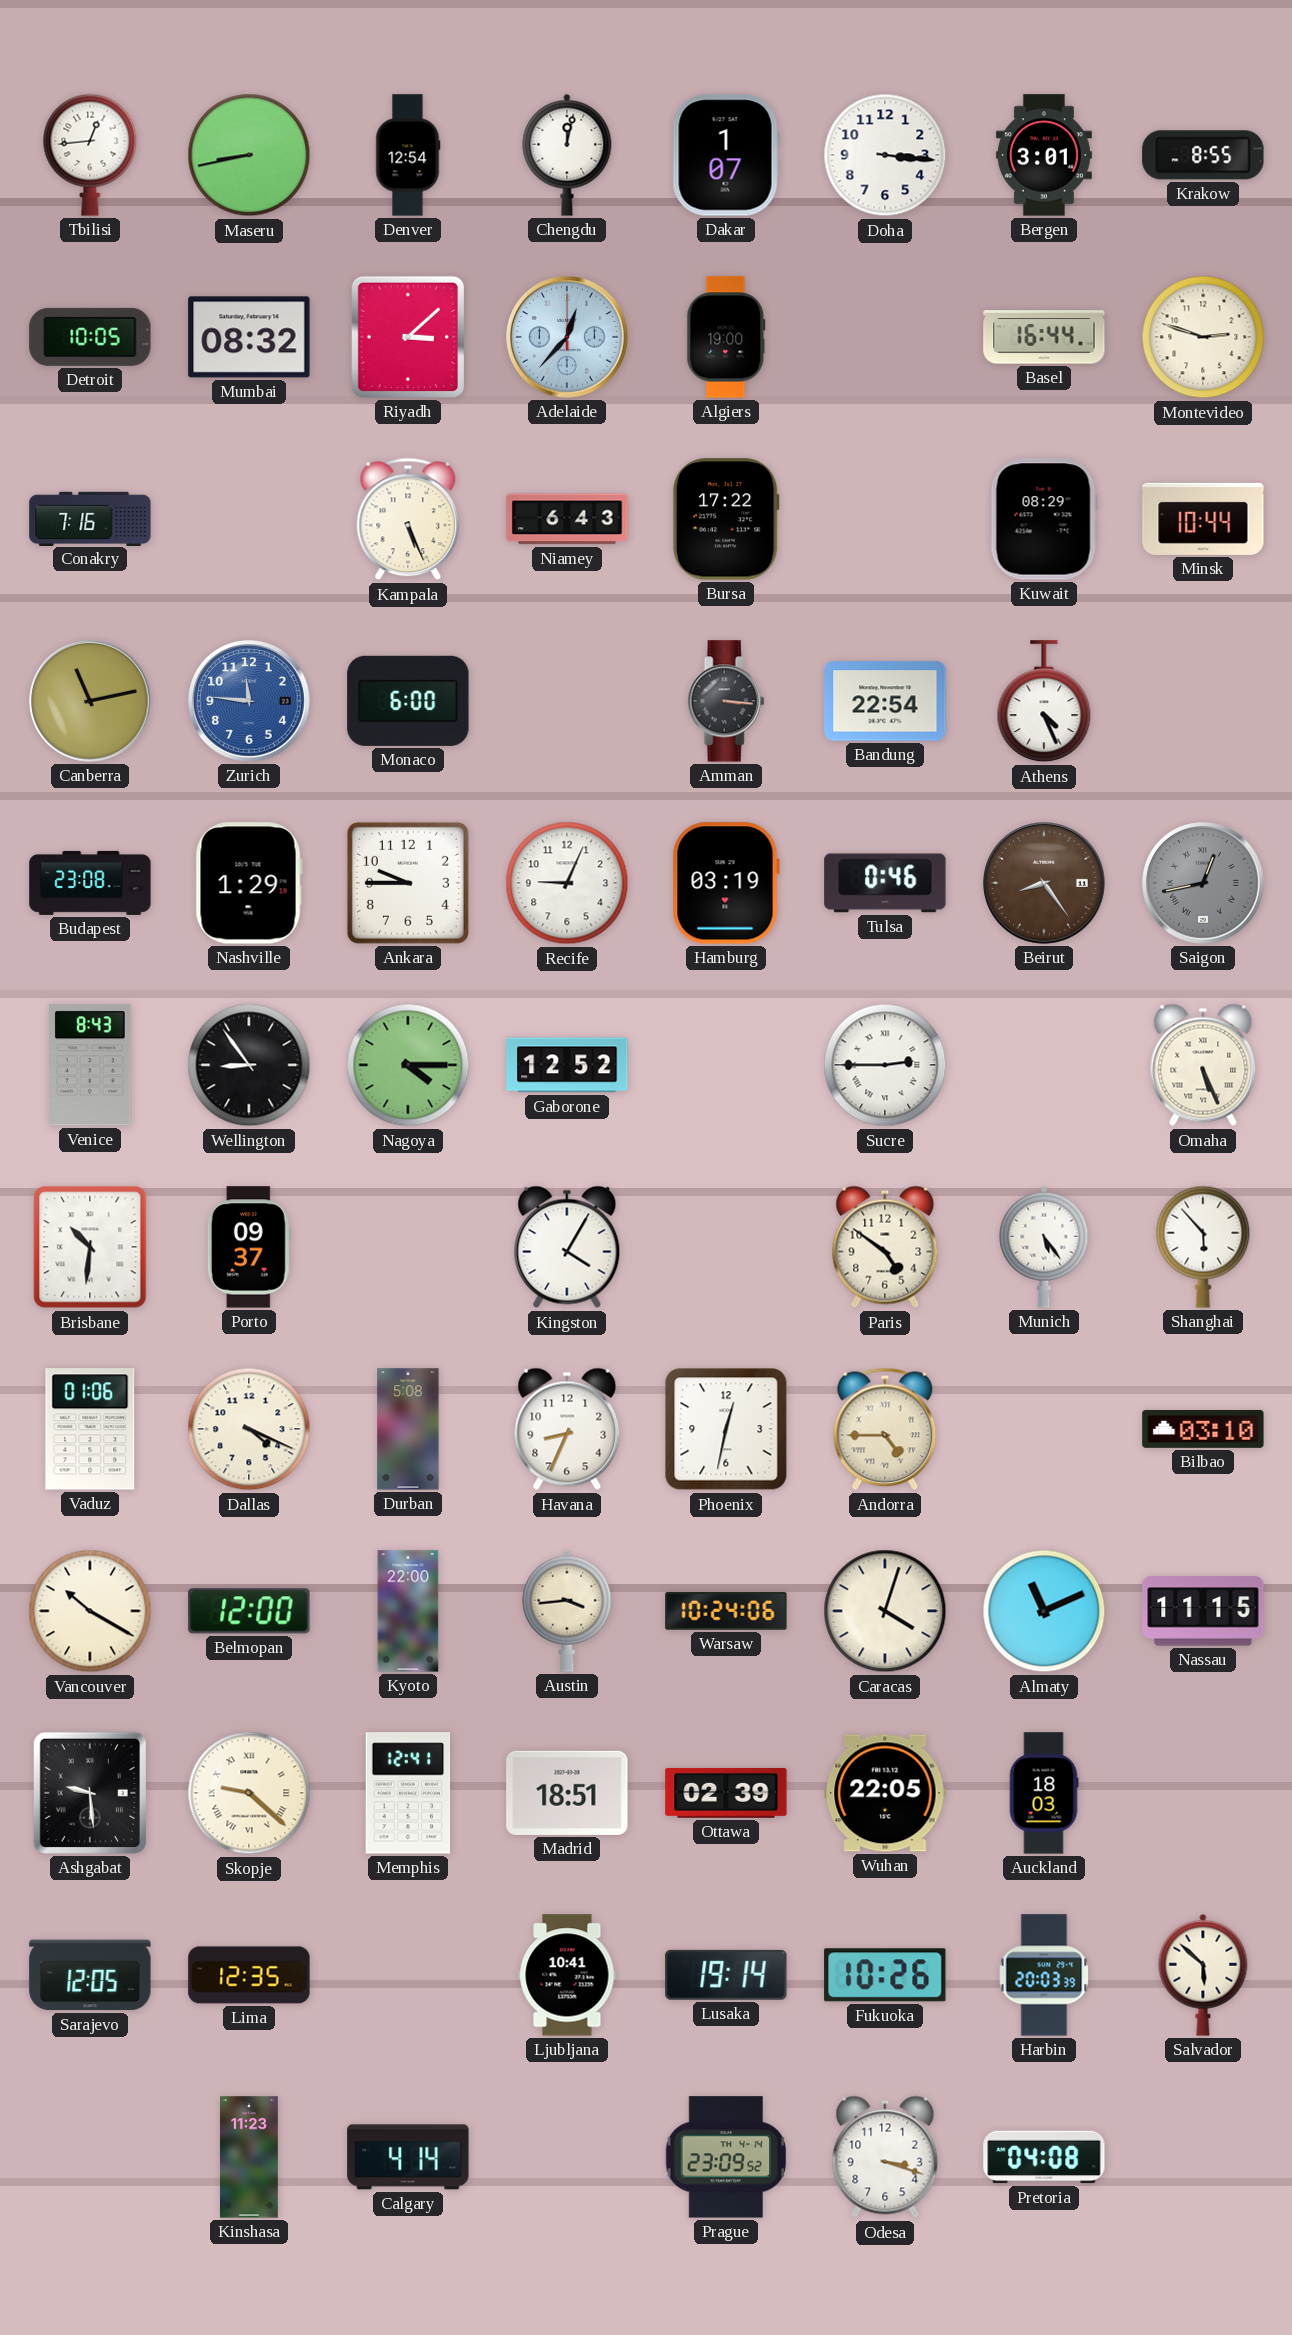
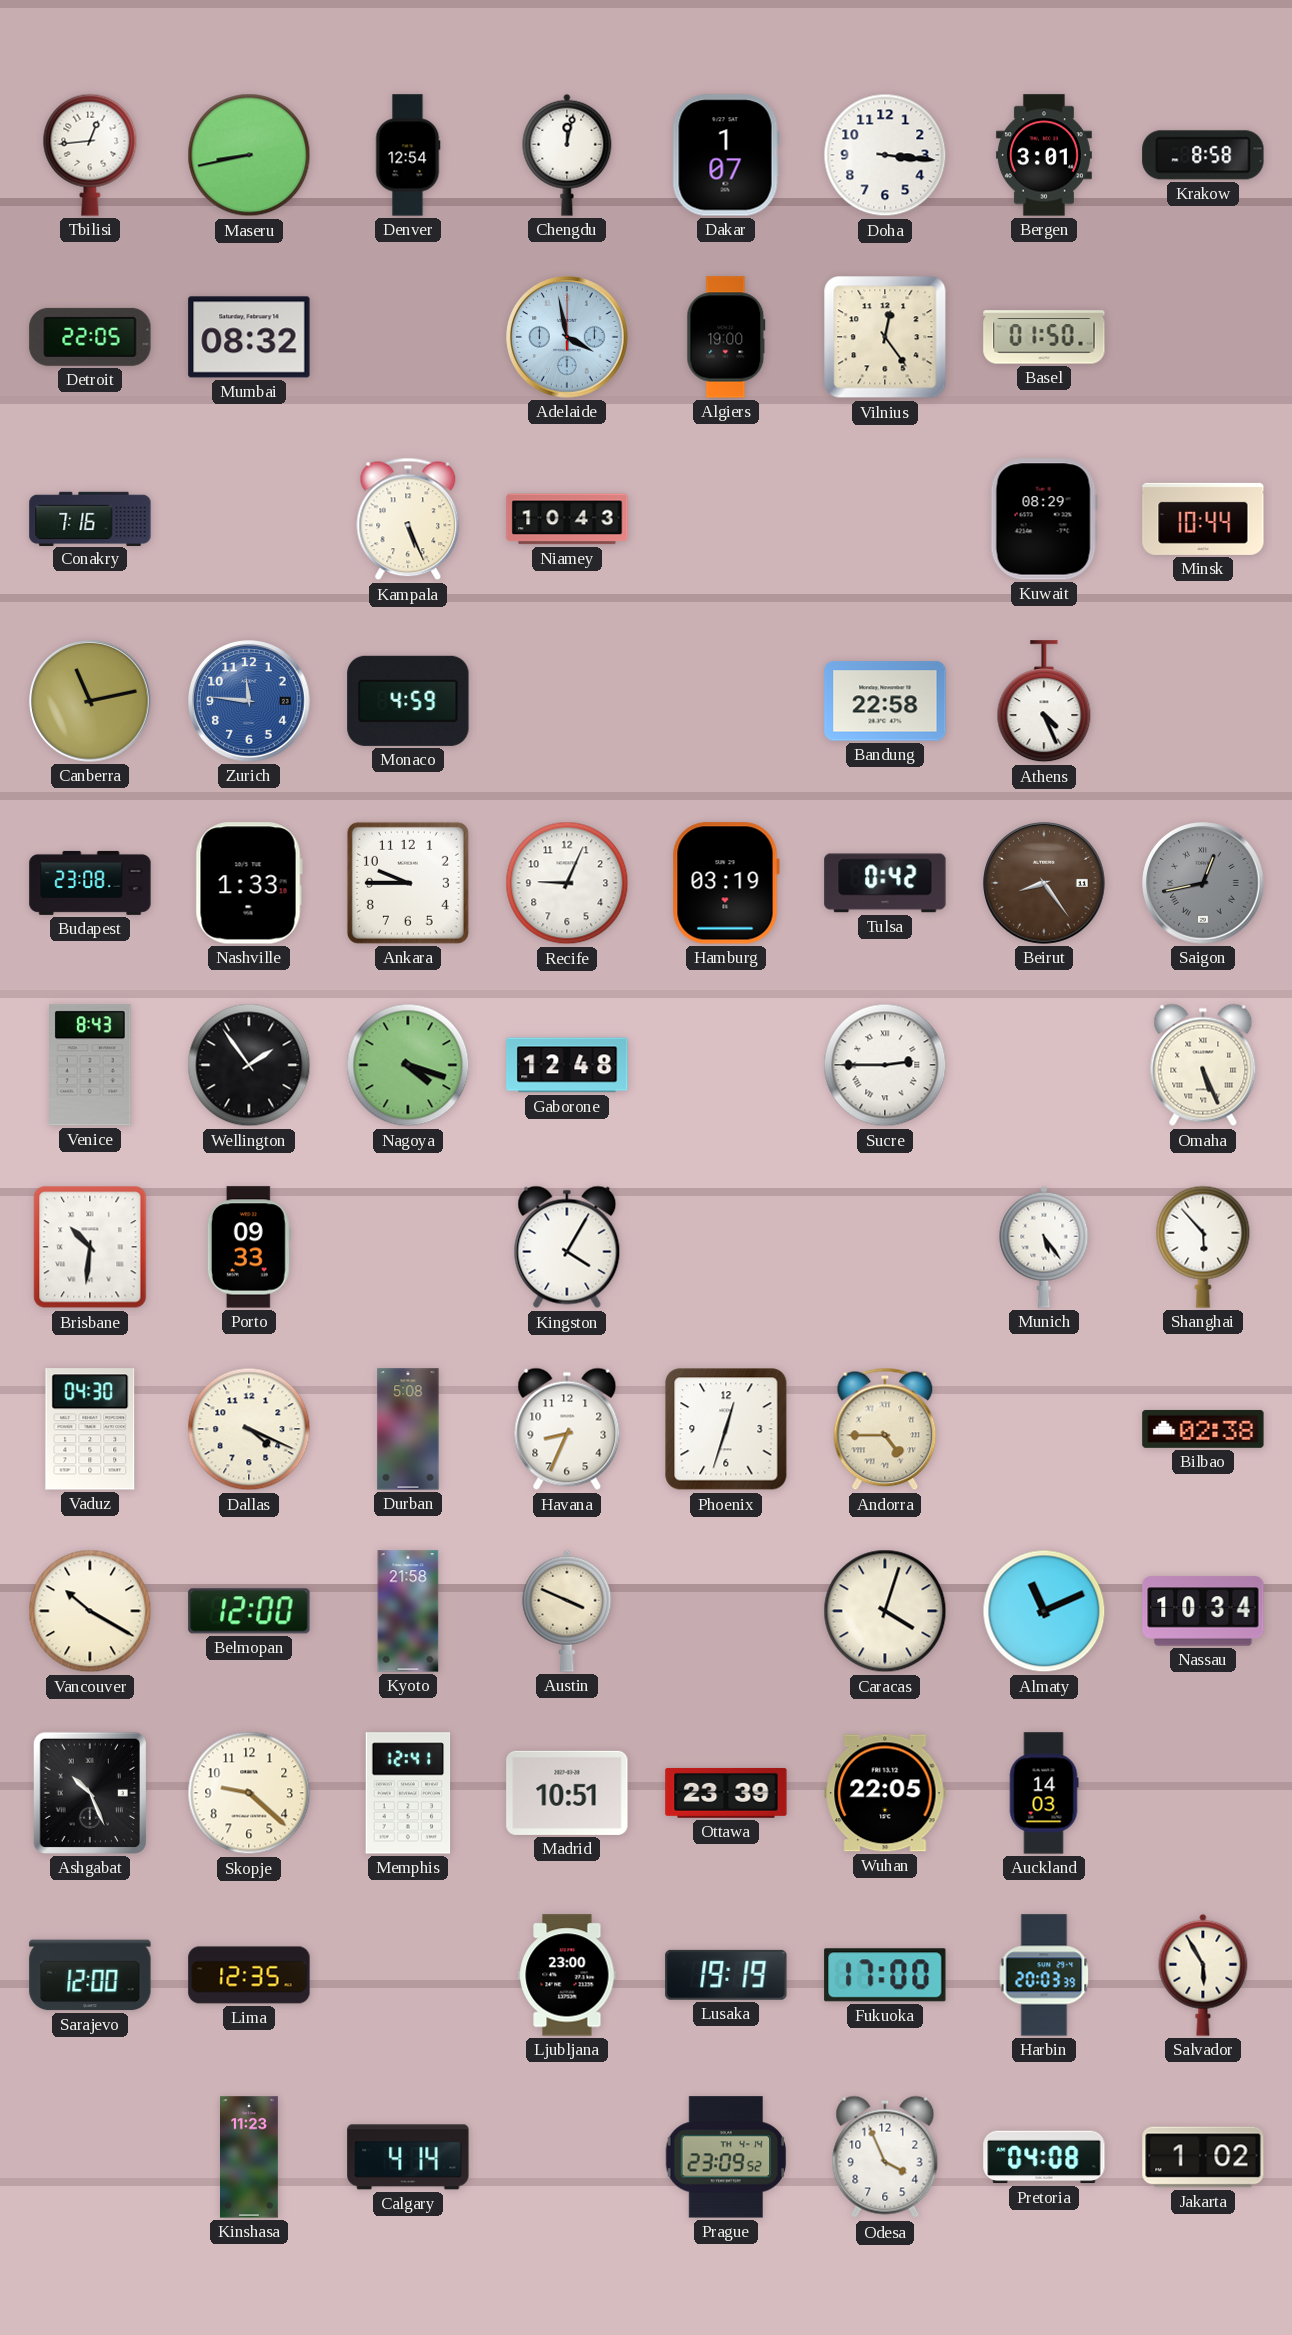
Krakow: 8:55 -> 8:58 (1203, 155)
Detroit: 10:05 -> 22:05 (90, 337)
Riyadh: 3:08 -> none (408, 337)
Adelaide: 12:37 -> 3:58 (567, 337)
Vilnius: none -> 12:24 (885, 337)
Basel: 16:44 -> 01:50 (1044, 337)
Montevideo: 2:48 -> none (1203, 337)
Niamey: 6:43 -> 10:43 (567, 519)
Bursa: 17:22 -> none (726, 519)
Monaco: 6:00 -> 4:59 (408, 701)
Amman: 3:16 -> none (726, 701)
Bandung: 22:54 -> 22:58 (885, 701)
Nashville: 1:29 -> 1:33 (249, 883)
Tulsa: 0:46 -> 0:42 (885, 883)
Wellington: 8:54 -> 1:54 (249, 1065)
Nagoya: 4:15 -> 4:18 (408, 1065)
Gaborone: 12:52 -> 12:48 (567, 1065)
Porto: 09:37 -> 09:33 (249, 1247)
Paris: 4:51 -> none (885, 1247)
Vaduz: 01:06 -> 04:30 (90, 1429)
Phoenix: 12:32 -> 12:33 (726, 1429)
Bilbao: 03:10 -> 02:38 (1203, 1429)
Kyoto: 22:00 -> 21:58 (408, 1611)
Austin: 3:44 -> 3:49 (567, 1611)
Warsaw: 10:24 -> none (726, 1611)
Nassau: 11:15 -> 10:34 (1203, 1611)
Ashgabat: 9:29 -> 10:26 (90, 1793)
Skopje numerals: Roman -> Arabic (249, 1793)
Madrid: 18:51 -> 10:51 (567, 1793)
Ottawa: 02:39 -> 23:39 (726, 1793)
Auckland: 18:03 -> 14:03 (1044, 1793)
Sarajevo: 12:05 -> 12:00 (90, 1975)
Ljubljana: 10:41 -> 23:00 (567, 1975)
Lusaka: 19:14 -> 19:19 (726, 1975)
Fukuoka: 10:26 -> 17:00 (885, 1975)
Salvador: 5:52 -> 5:55 (1203, 1975)
Odesa: 3:18 -> 3:56 (885, 2157)
Jakarta: none -> 1:02 (1203, 2157)
